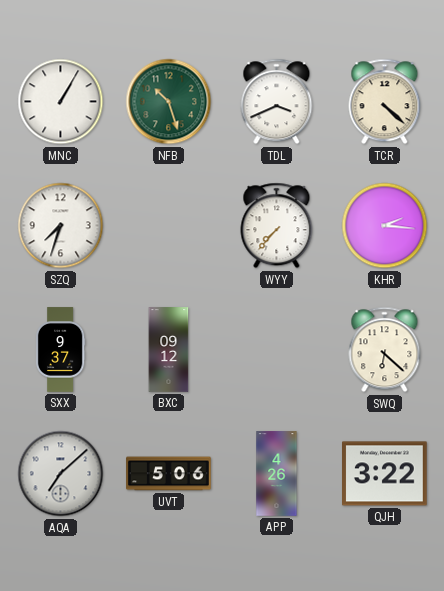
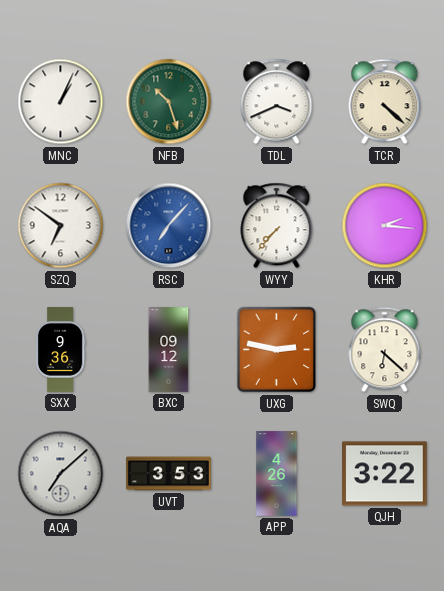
MNC: 1:05 -> 1:04 (61, 102)
SZQ: 7:33 -> 6:51 (61, 226)
RSC: none -> 7:07 (169, 226)
SXX: 9:37 -> 9:36 (60, 350)
UXG: none -> 2:47 (277, 350)
UVT: 5:06 -> 3:53 (169, 474)
